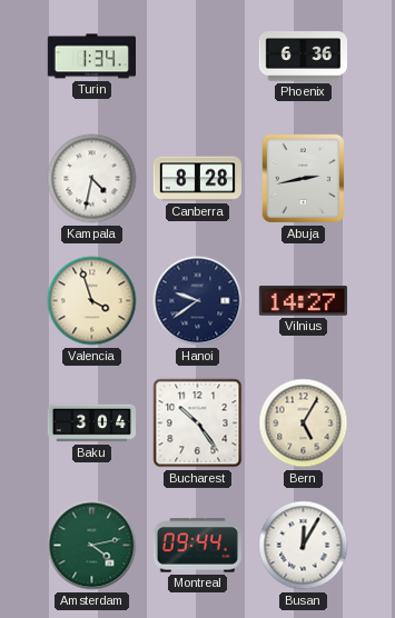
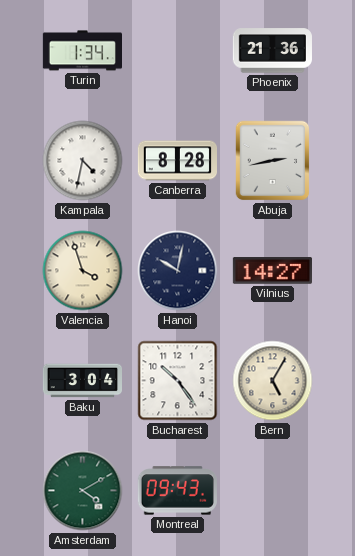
Phoenix: 6:36 -> 21:36 (272, 51)
Hanoi: 9:39 -> 10:02 (178, 271)
Amsterdam: 4:13 -> 4:10 (83, 491)
Montreal: 09:44 -> 09:43 (177, 491)
Busan: 12:05 -> none (304, 546)
